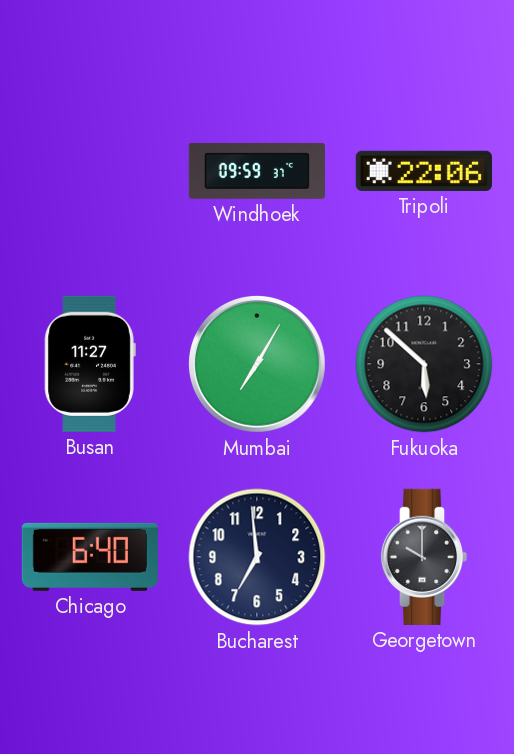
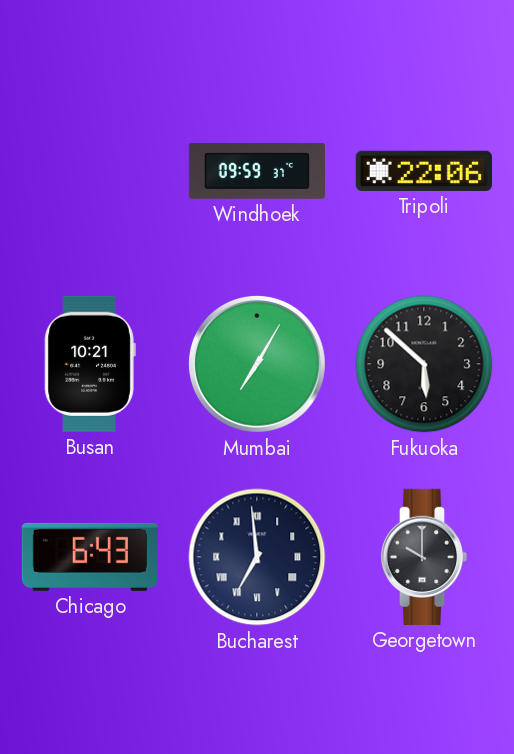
Busan: 11:27 -> 10:21 (90, 364)
Chicago: 6:40 -> 6:43 (90, 557)
Bucharest numerals: Arabic -> Roman (257, 557)
